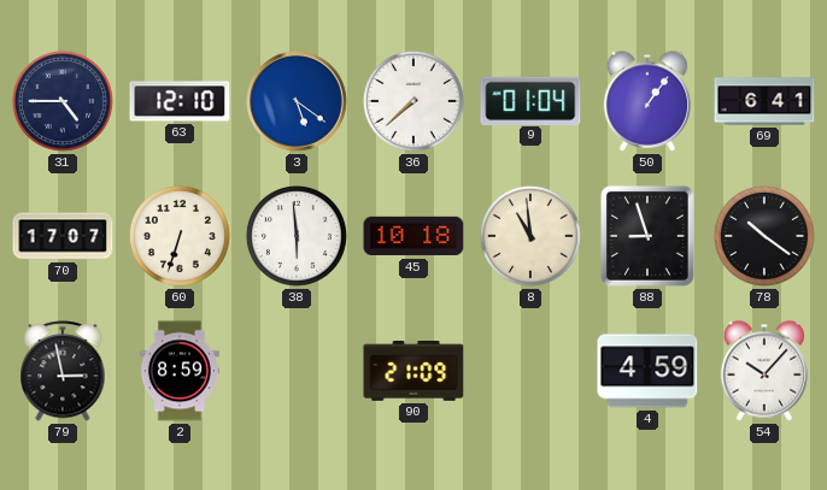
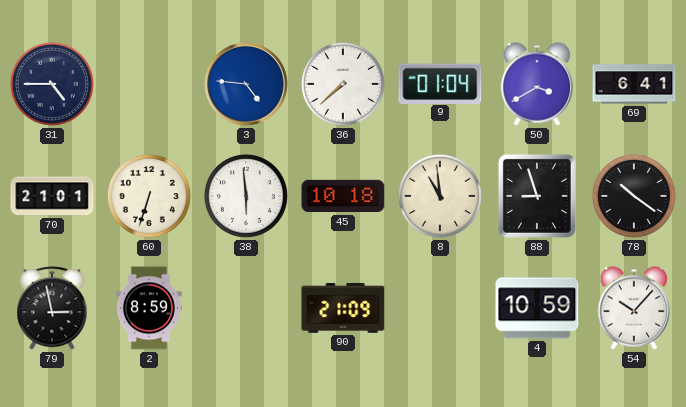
63: 12:10 -> none (180, 101)
3: 5:21 -> 4:46 (247, 85)
50: 1:06 -> 3:40 (537, 84)
70: 17:07 -> 21:01 (52, 196)
4: 4:59 -> 10:59 (537, 308)
